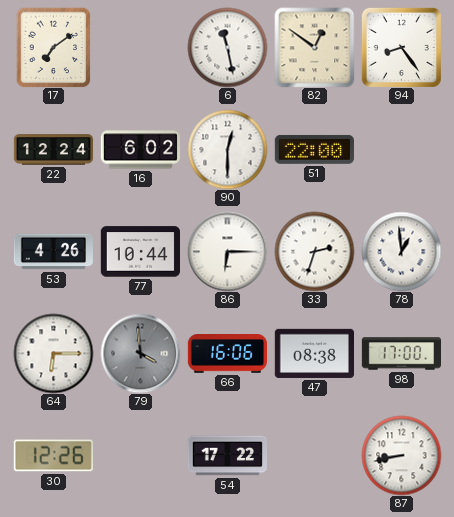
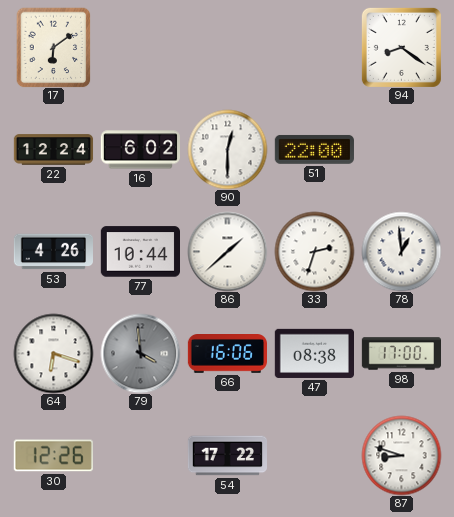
17: 7:09 -> 6:09 (54, 47)
6: 11:28 -> none (227, 47)
82: 12:51 -> none (314, 47)
94: 8:24 -> 8:21 (401, 47)
86: 6:15 -> 1:38 (227, 251)
64: 6:15 -> 6:18 (53, 353)
87: 8:43 -> 8:48 (401, 455)
